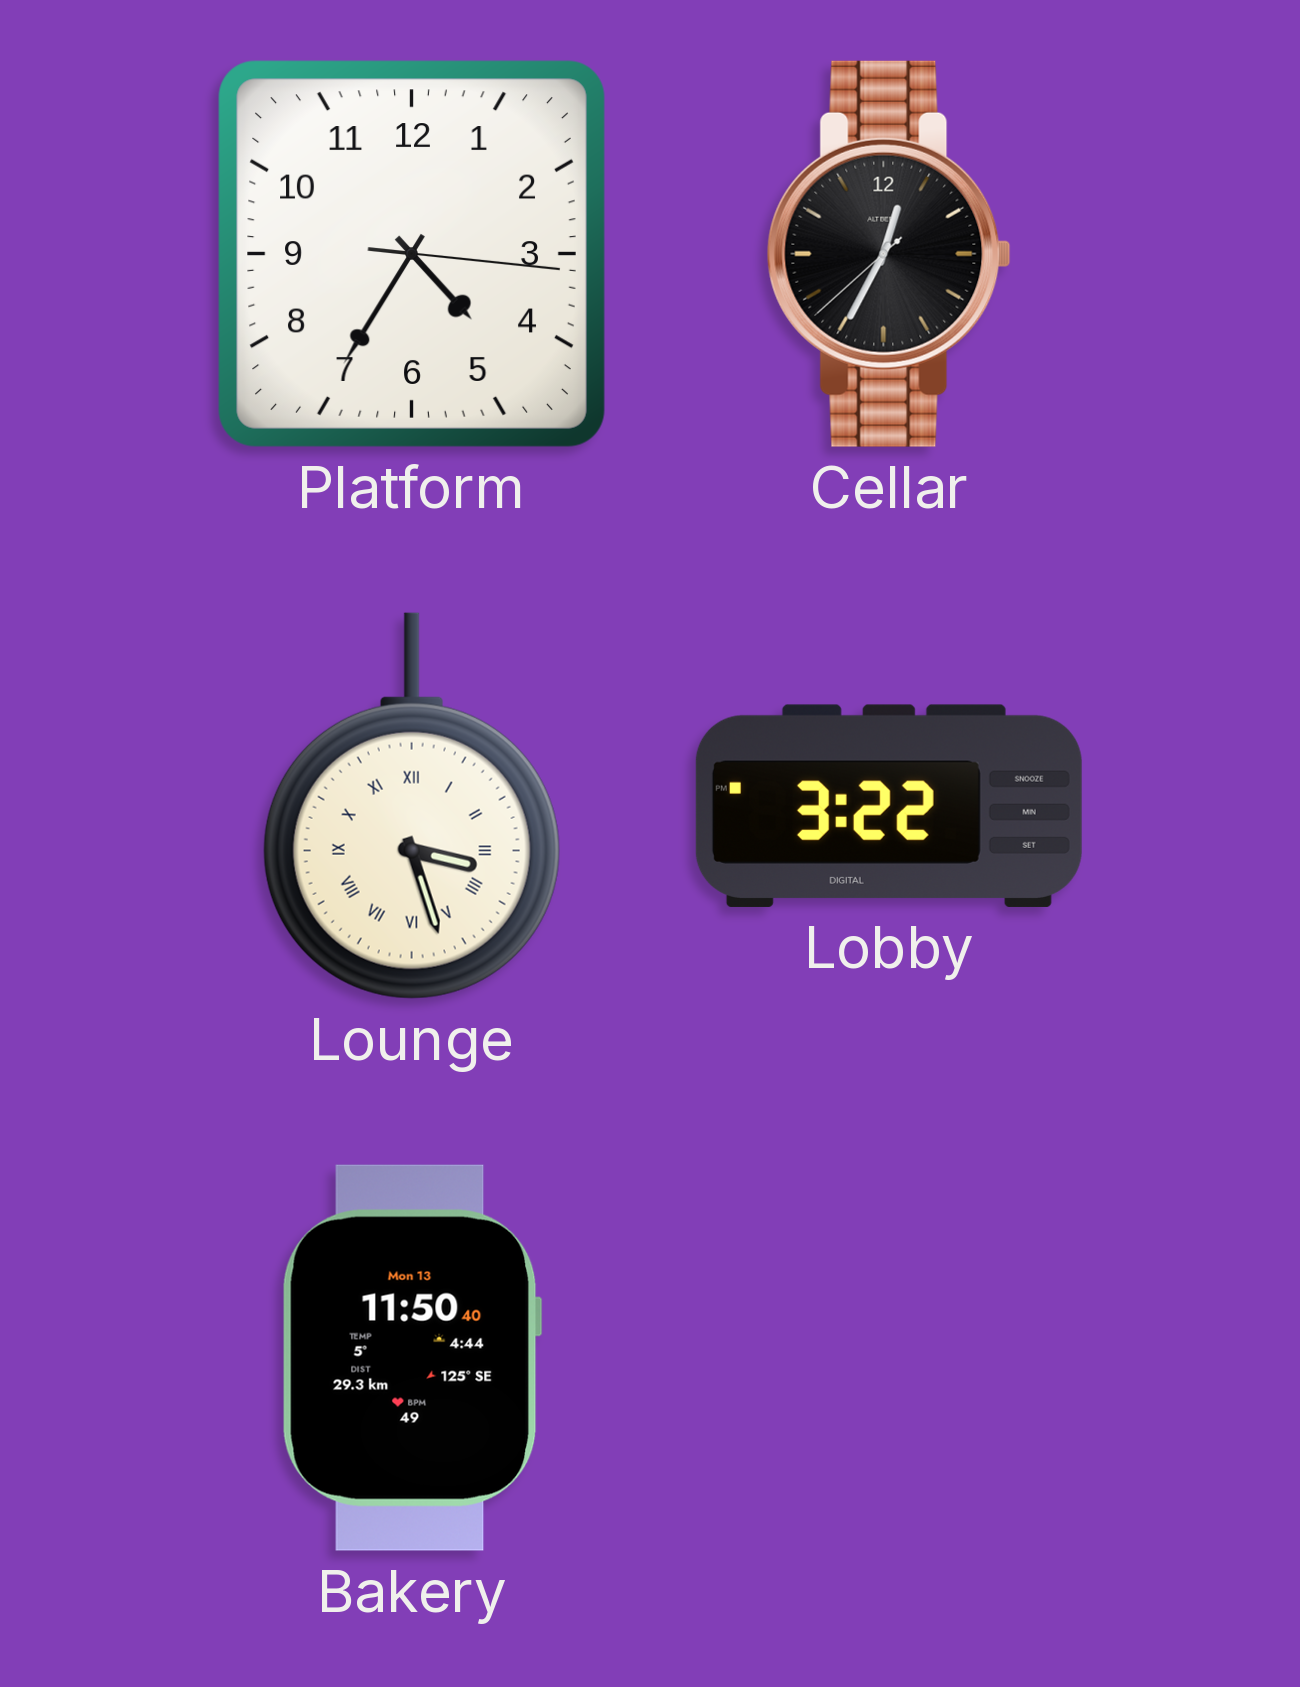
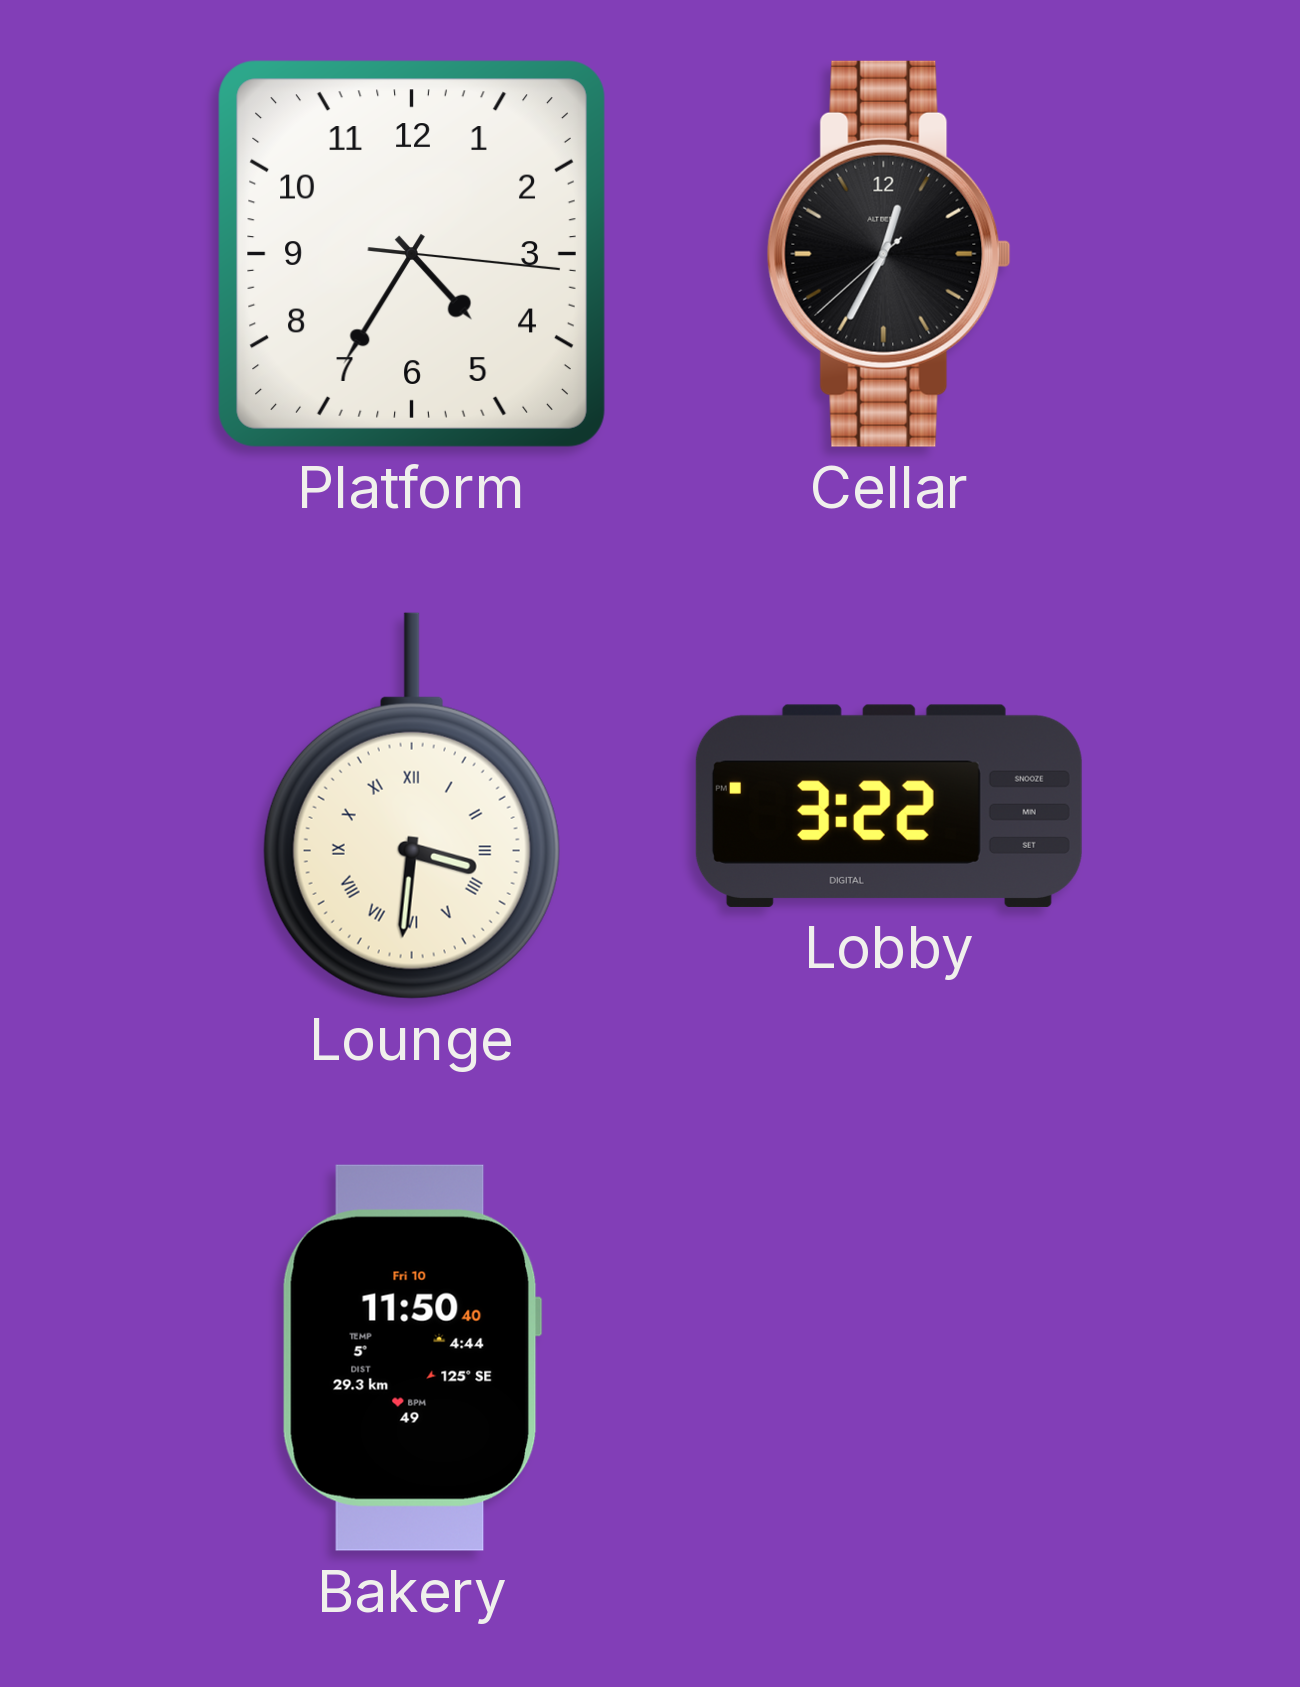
Lounge: 3:27 -> 3:31 (412, 806)
Bakery date: Mon 13 -> Fri 10 (412, 1358)
